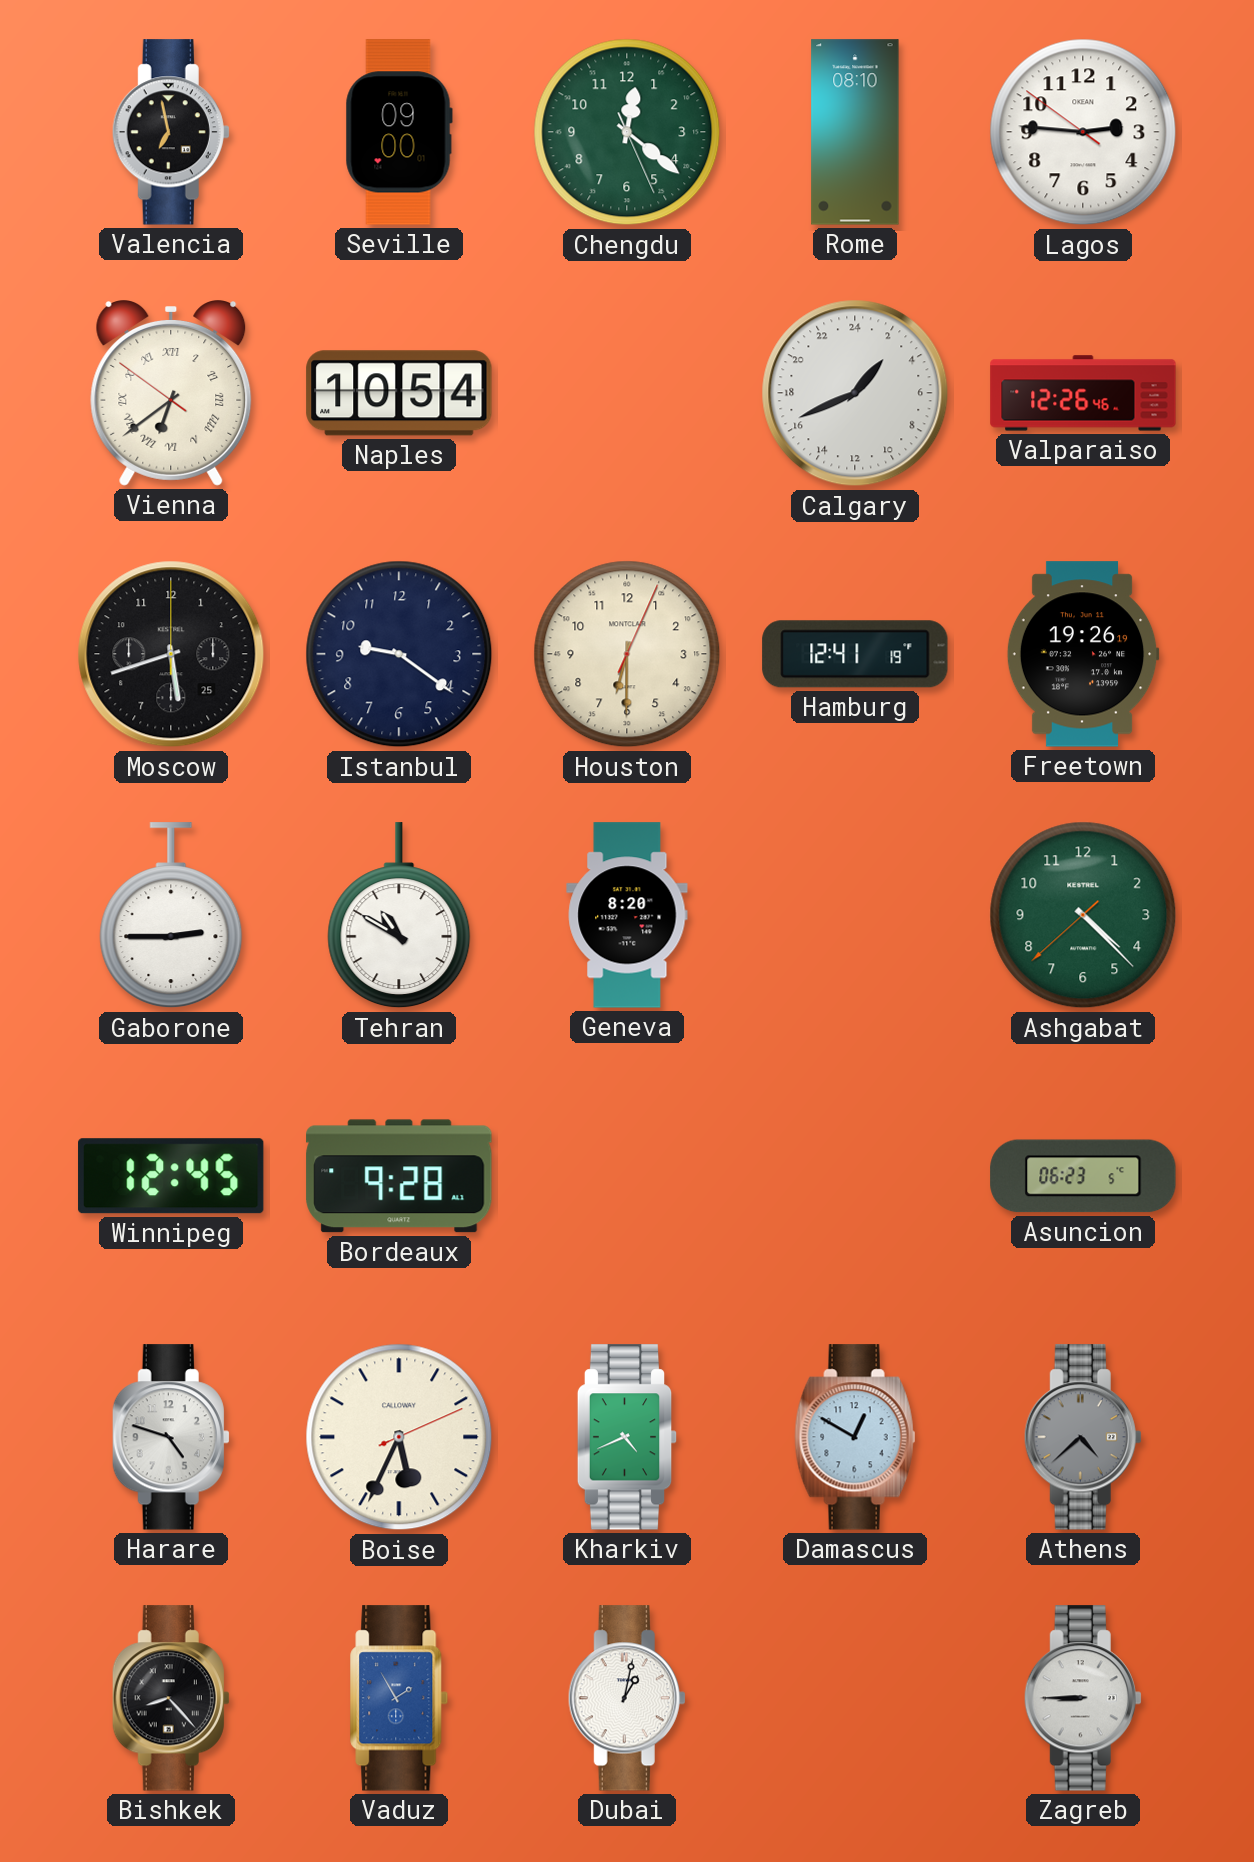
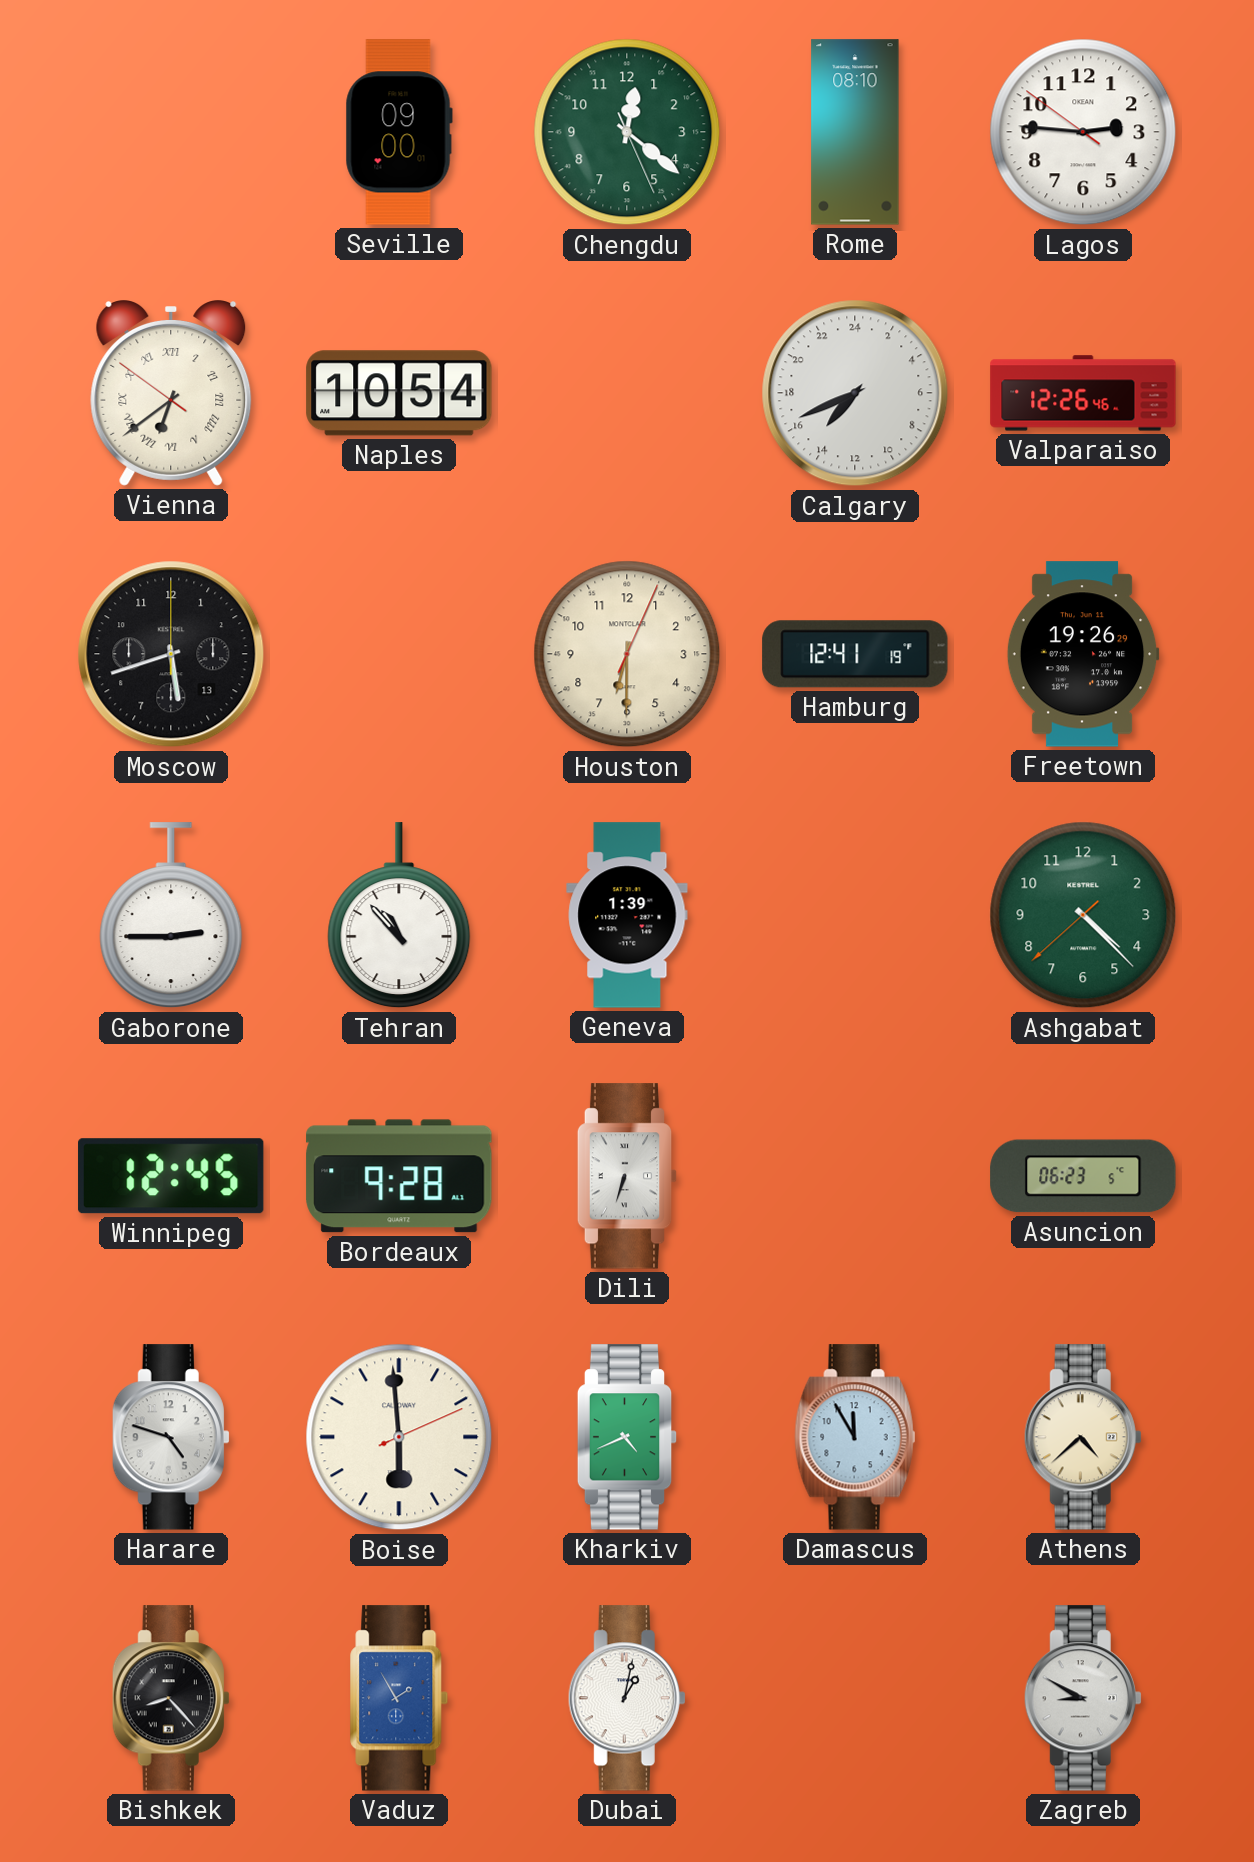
Valencia: 6:58 -> none (171, 132)
Calgary: 2:41 -> 14:41 (855, 393)
Moscow date: 25 -> 13 (171, 654)
Istanbul: 9:21 -> none (399, 654)
Freetown: 19:26:19 -> 19:26:29 (1083, 654)
Tehran: 10:50 -> 10:53 (399, 916)
Geneva: 8:20 -> 1:39 (627, 915)
Dili: none -> 6:33 (627, 1176)
Boise: 5:34 -> 5:59 (399, 1437)
Damascus: 12:50 -> 11:55 (855, 1437)
Athens dial: grey -> cream (1083, 1437)
Zagreb: 8:45 -> 8:50 (1083, 1698)
